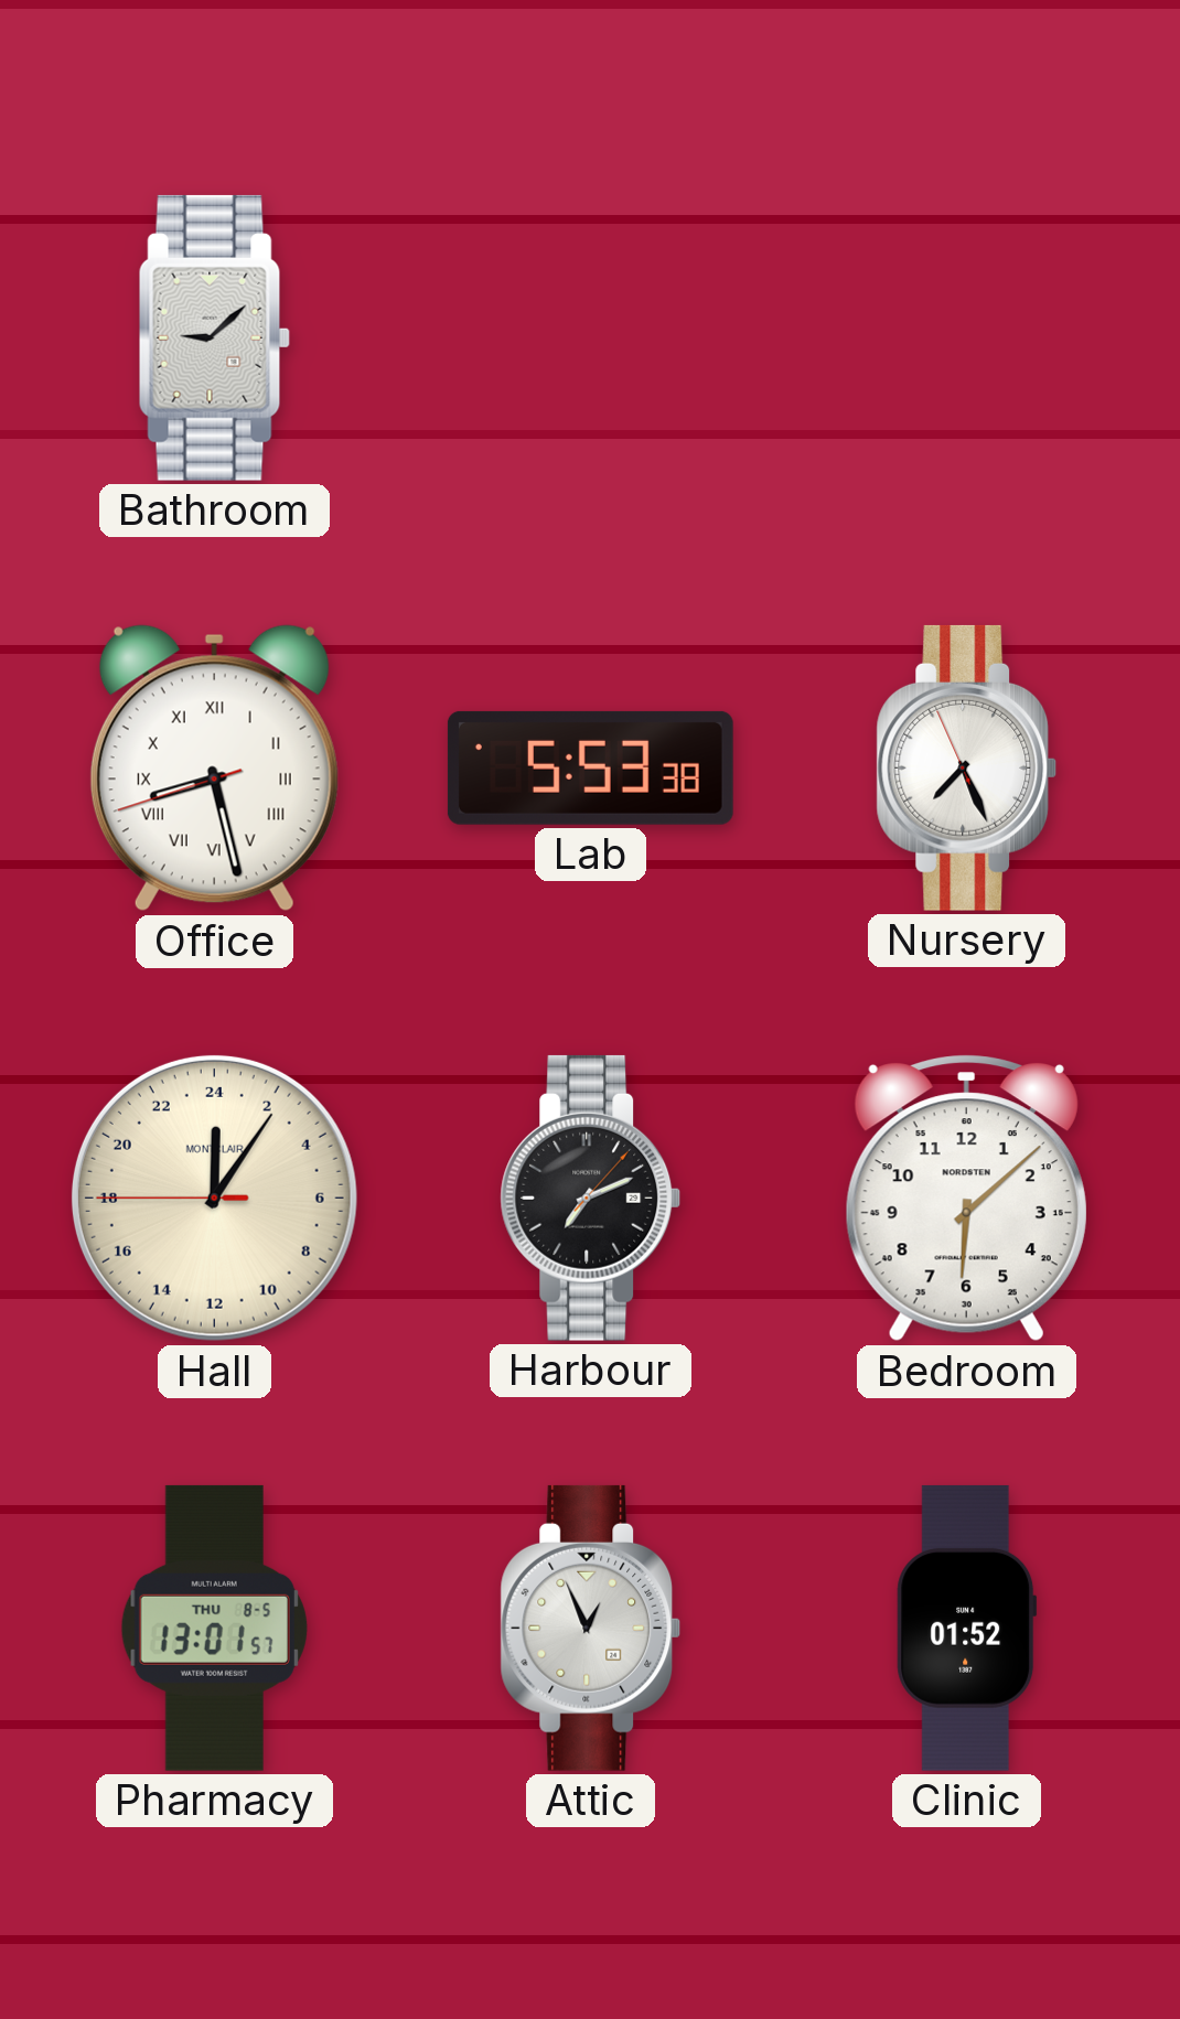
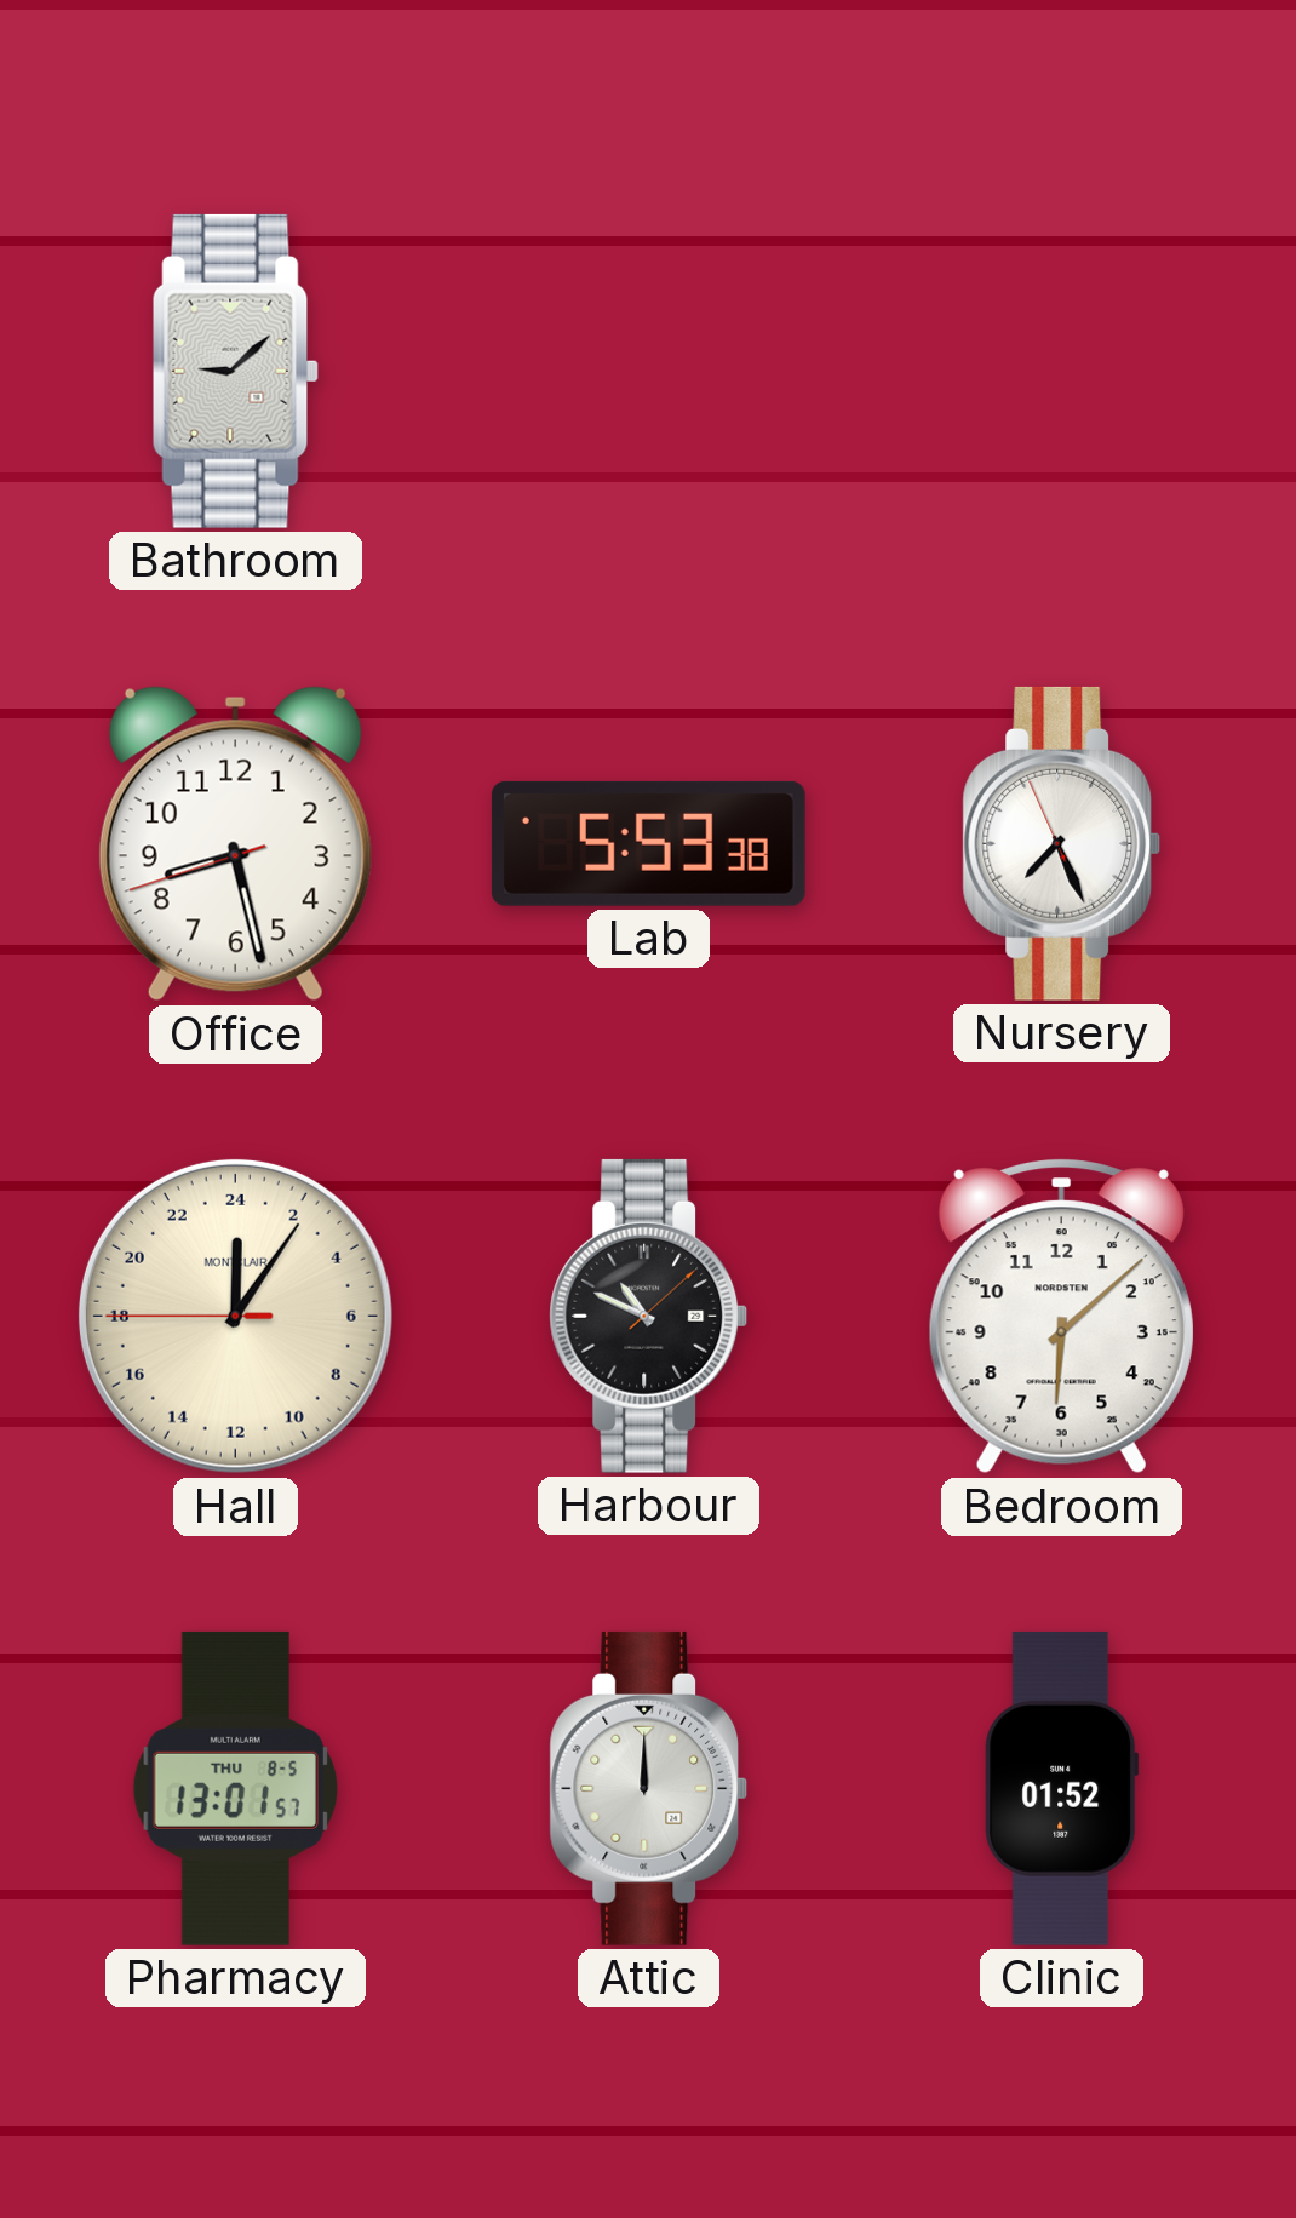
Office numerals: Roman -> Arabic (235, 844)
Harbour: 7:11 -> 10:49 (649, 1316)
Attic: 12:56 -> 12:00 (649, 1788)
